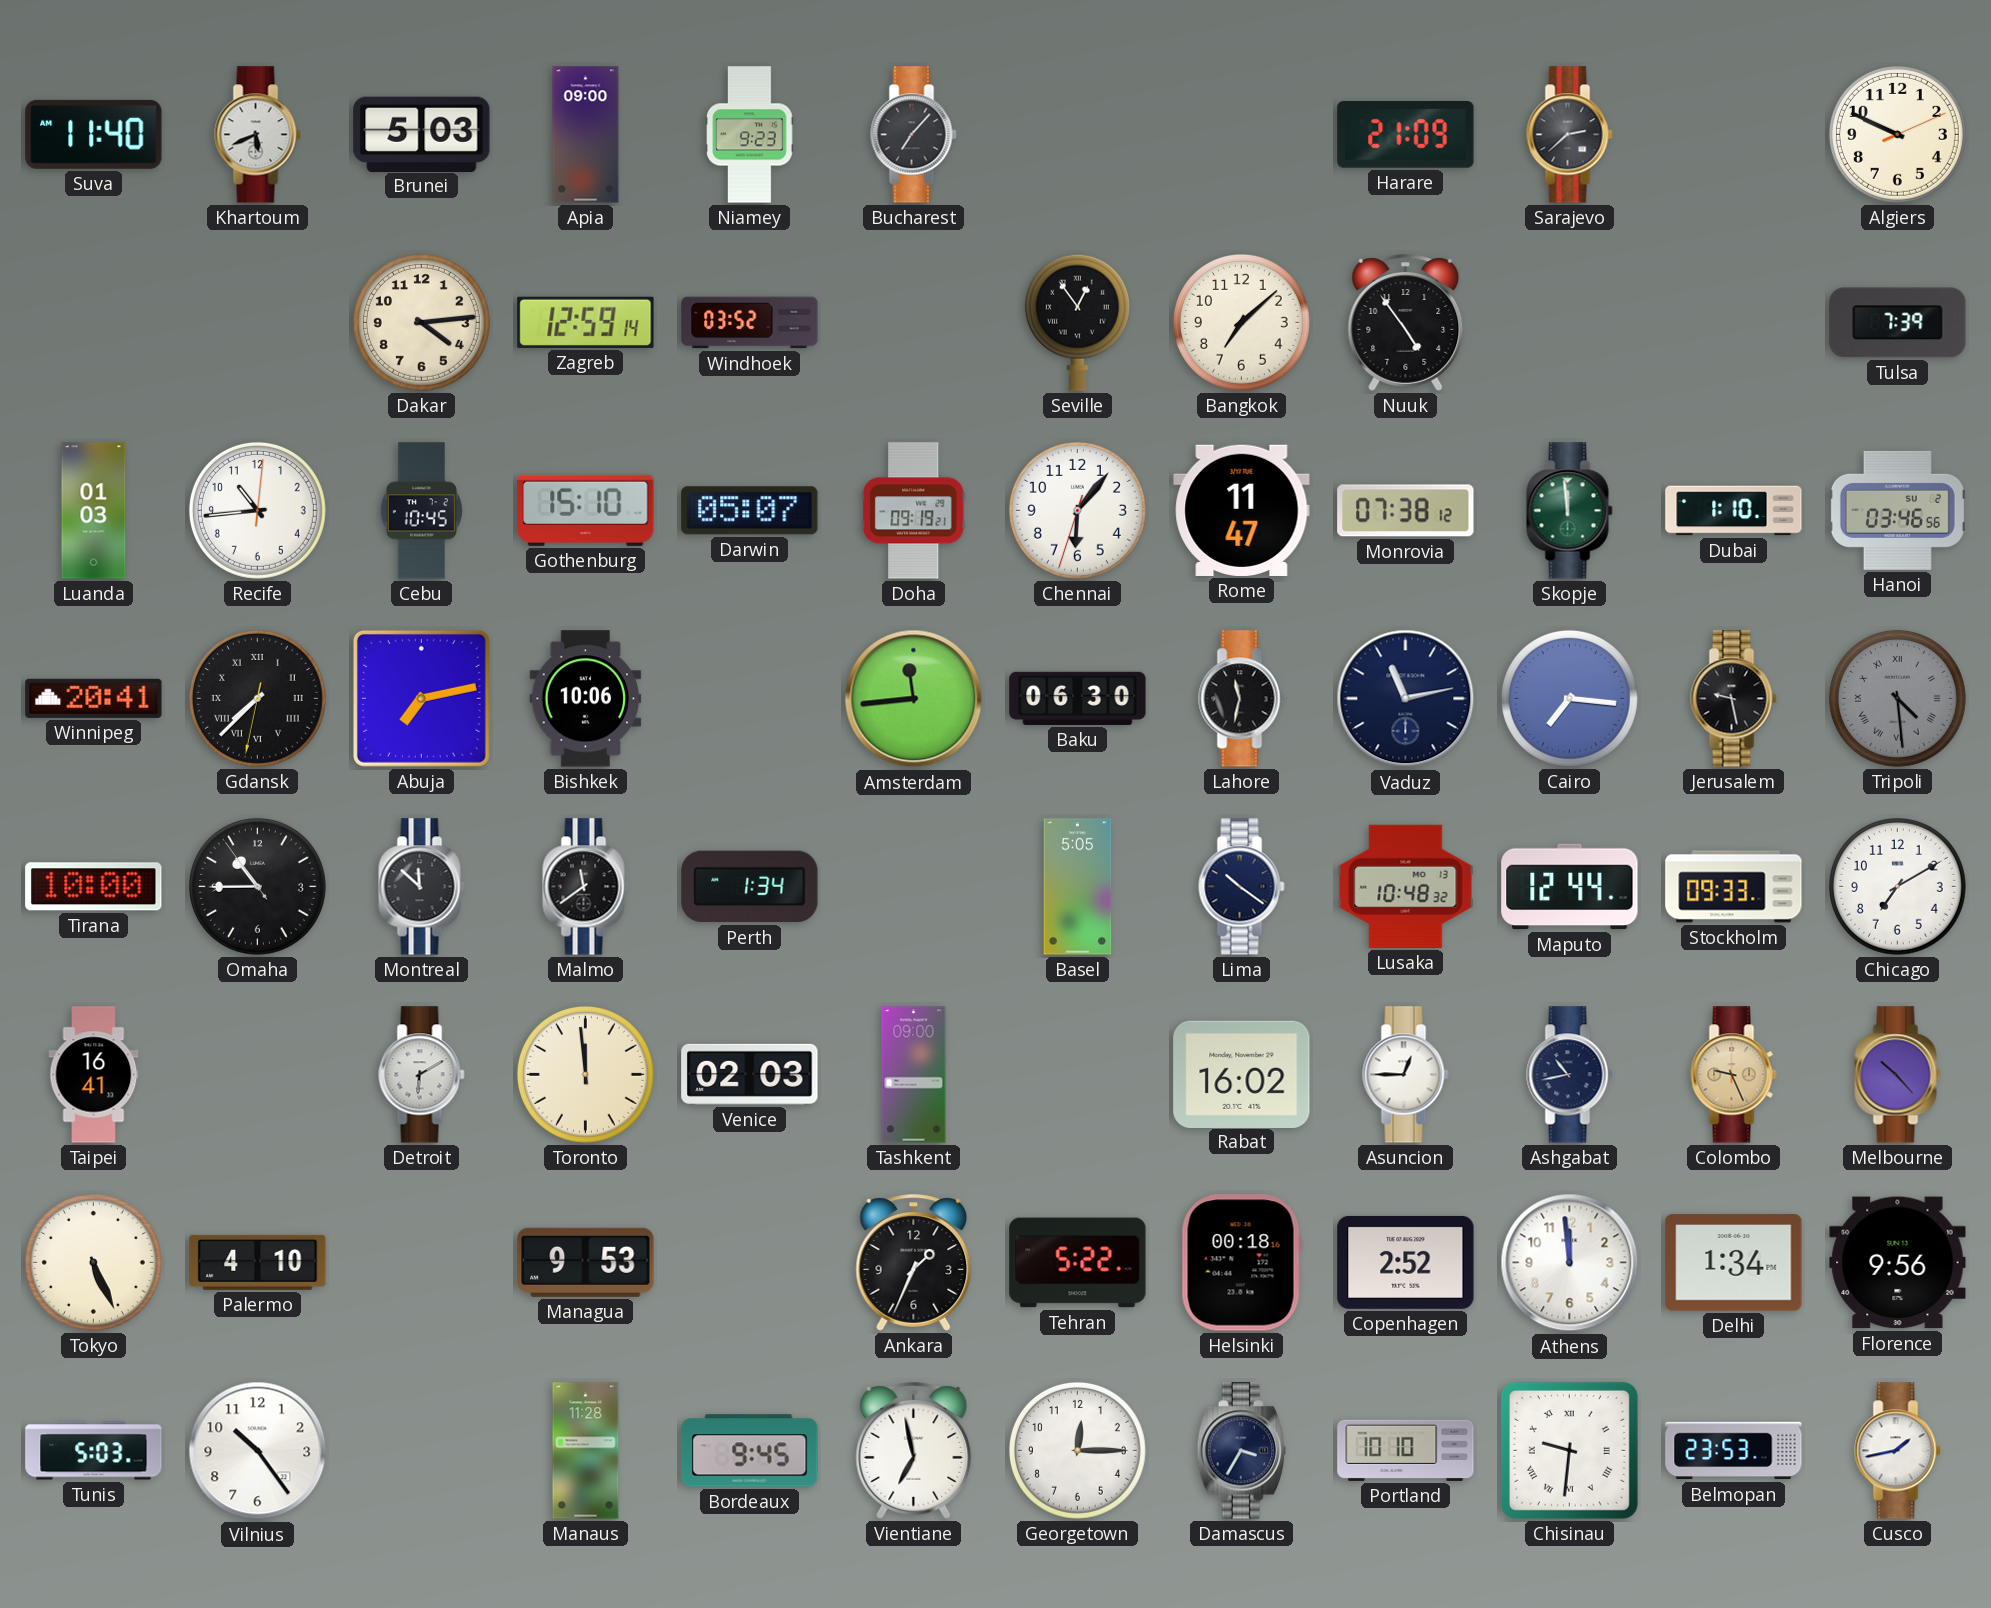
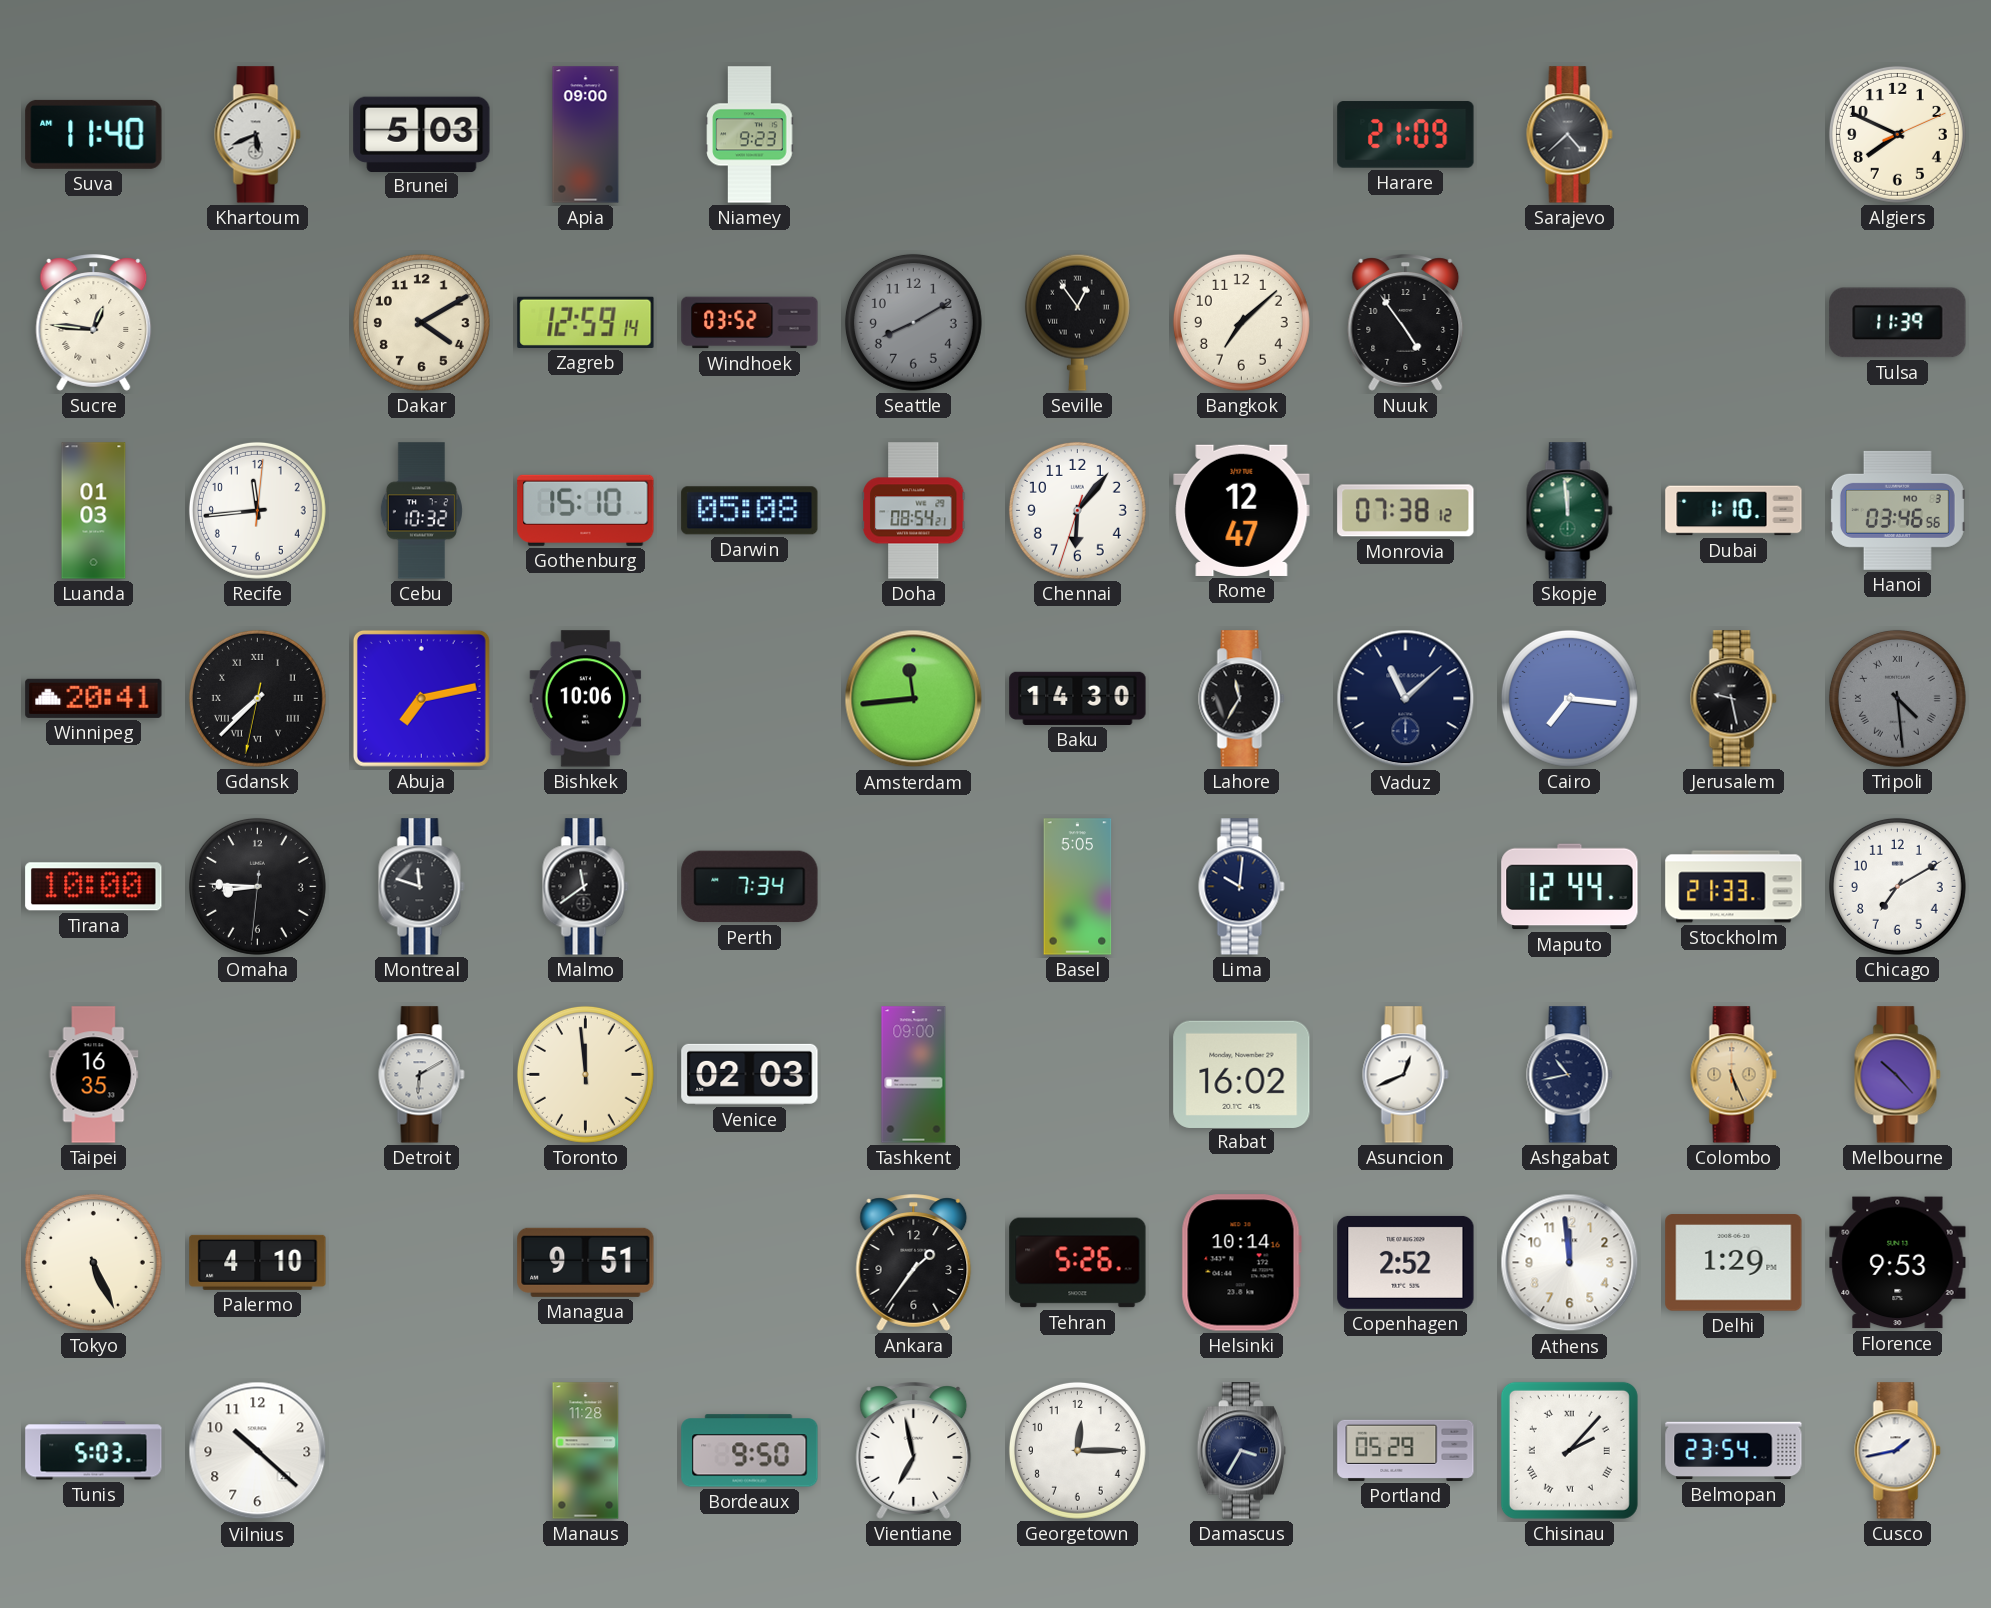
Bucharest: 7:07 -> none (914, 135)
Sarajevo: 2:38 -> 4:38 (1570, 135)
Algiers: 9:49 -> 7:49 (1897, 134)
Sucre: none -> 12:46 (94, 323)
Dakar: 4:14 -> 4:10 (421, 322)
Seattle: none -> 8:10 (913, 322)
Tulsa: 7:39 -> 11:39 (1898, 323)
Recife: 10:44 -> 11:44 (257, 510)
Cebu: 10:45 -> 10:32 (421, 511)
Darwin: 05:07 -> 05:08 (750, 511)
Doha: 09:19 -> 08:54 (913, 511)
Rome: 11:47 -> 12:47 (1242, 510)
Hanoi date: SU 2 -> MO 3 (1897, 510)
Baku: 06:30 -> 14:30 (1078, 698)
Lahore: 11:32 -> 11:35 (1242, 699)
Vaduz: 11:13 -> 11:08 (1406, 699)
Omaha: 10:44 -> 8:45 (257, 886)
Montreal: 11:52 -> 11:48 (422, 887)
Perth: 1:34 -> 7:34 (750, 887)
Lima: 10:21 -> 10:01 (1242, 887)
Lusaka: 10:48 -> none (1406, 886)
Stockholm: 09:33 -> 21:33 (1734, 887)
Taipei: 16:41 -> 16:35 (94, 1075)
Asuncion: 12:45 -> 12:41 (1406, 1075)
Colombo: 9:26 -> 5:26 (1734, 1075)
Managua: 9:53 -> 9:51 (586, 1262)
Ankara: 1:34 -> 1:36 (914, 1263)
Tehran: 5:22 -> 5:26 (1078, 1263)
Helsinki: 00:18 -> 10:14 (1241, 1263)
Delhi: 1:34 -> 1:29 (1734, 1263)
Florence: 9:56 -> 9:53 (1898, 1263)
Vilnius: 10:24 -> 10:22 (258, 1451)
Bordeaux: 9:45 -> 9:50 (750, 1451)
Portland: 10:10 -> 05:29 (1406, 1450)
Chisinau: 9:31 -> 2:07 (1569, 1450)
Belmopan: 23:53 -> 23:54 (1734, 1451)
